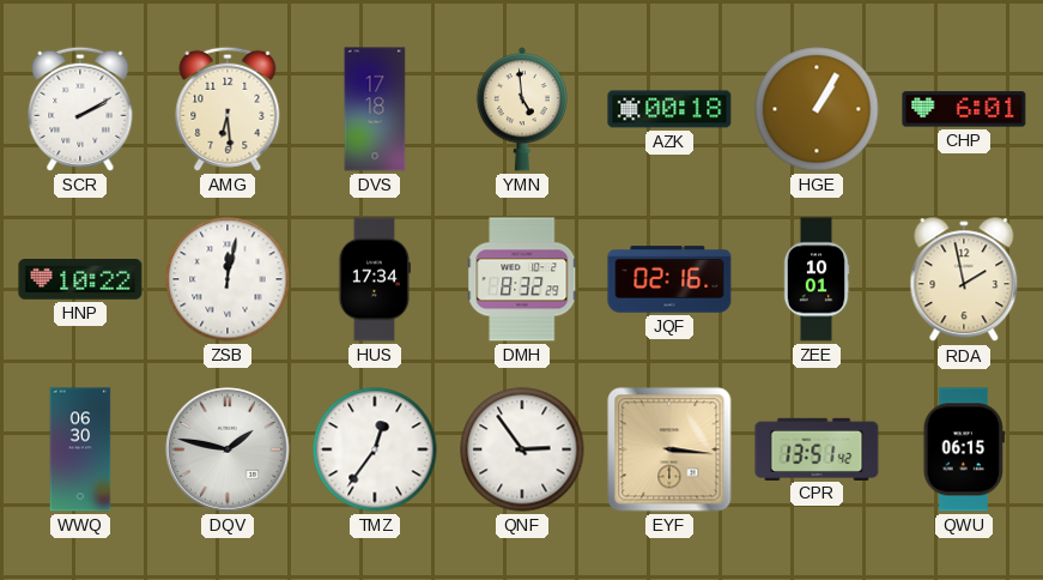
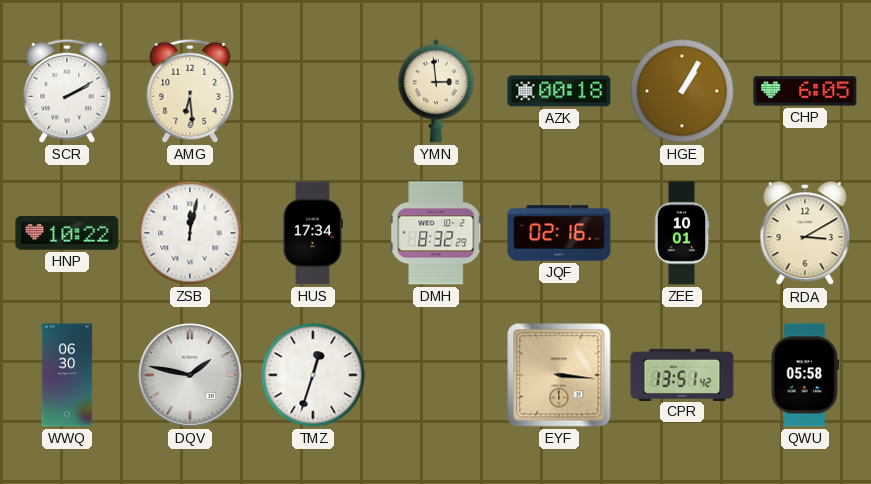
DVS: 17:18 -> none (375, 109)
YMN: 4:59 -> 2:59 (436, 91)
CHP: 6:01 -> 6:05 (805, 91)
RDA: 1:58 -> 3:10 (805, 234)
TMZ: 12:36 -> 12:33 (313, 375)
QNF: 2:54 -> none (522, 449)
QWU: 06:15 -> 05:58 (805, 375)
